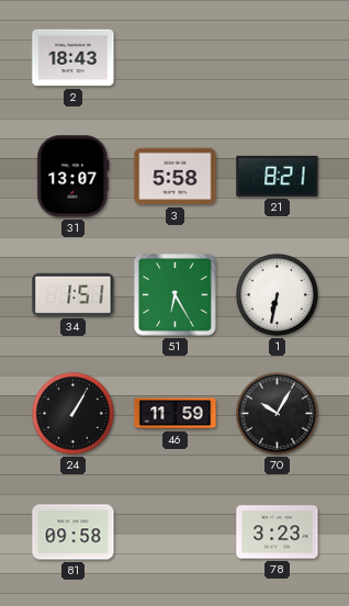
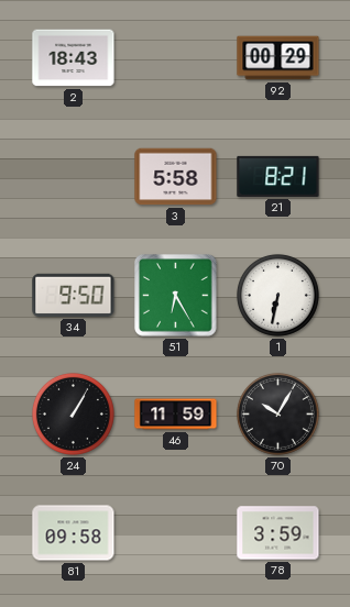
92: none -> 00:29 (278, 58)
31: 13:07 -> none (74, 177)
34: 1:51 -> 9:50 (74, 295)
78: 3:23 -> 3:59 (278, 533)
